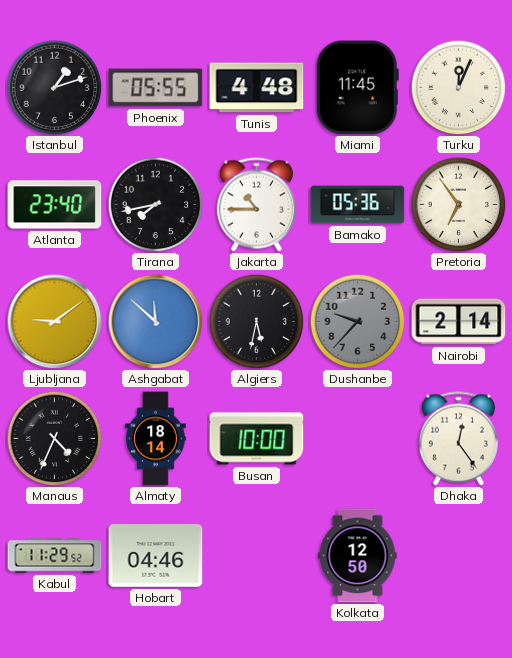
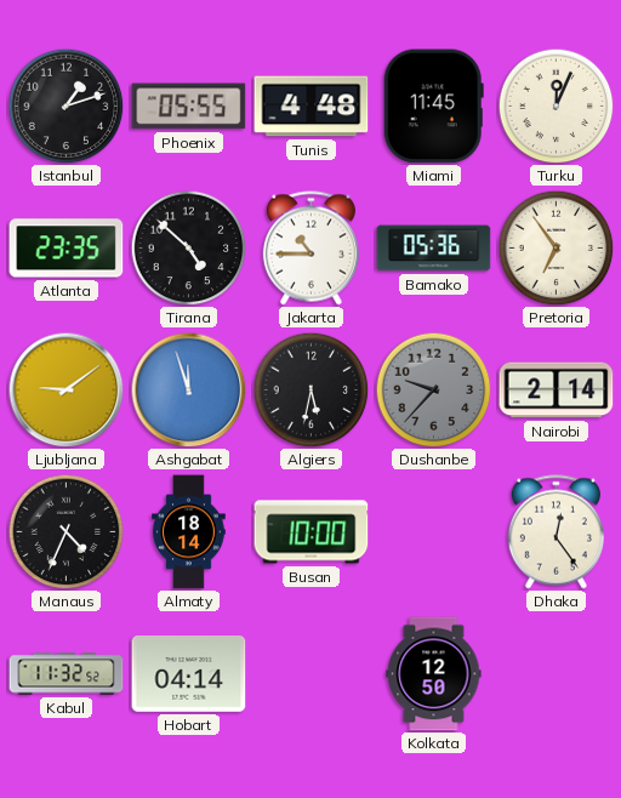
Atlanta: 23:40 -> 23:35 (67, 249)
Tirana: 7:43 -> 4:52 (188, 247)
Ashgabat: 11:52 -> 11:57 (188, 389)
Kabul: 11:29 -> 11:32 (67, 674)
Hobart: 04:46 -> 04:14 (189, 674)
